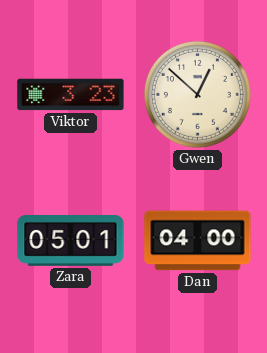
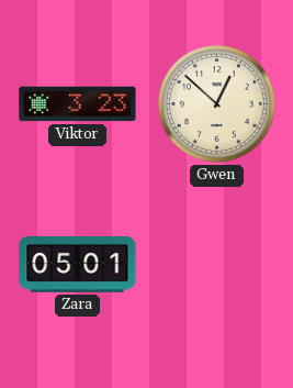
Dan: 04:00 -> none (198, 241)
